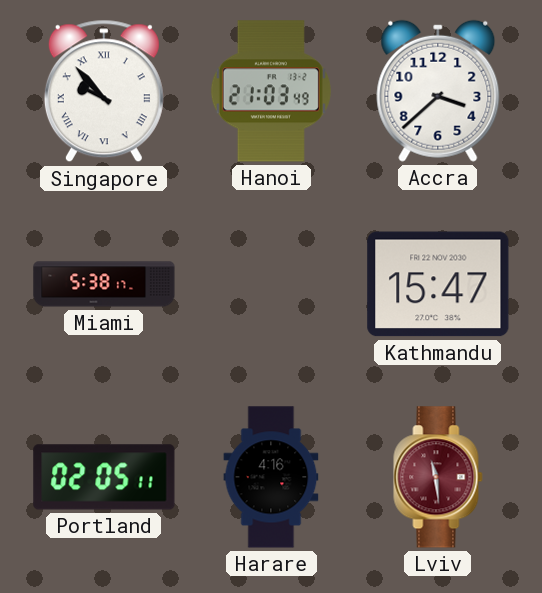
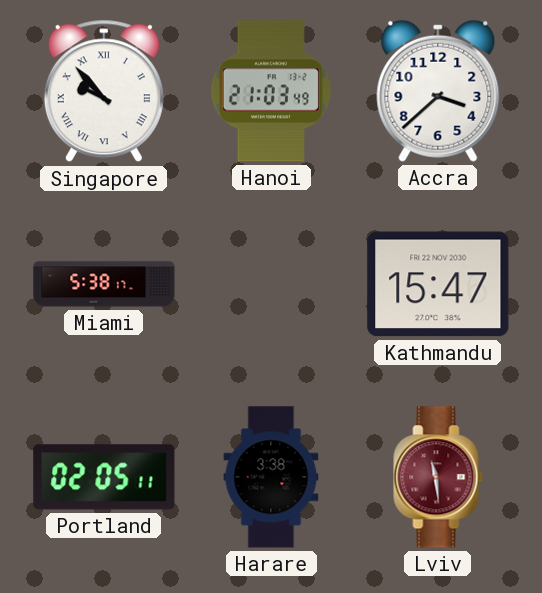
Harare: 4:16 -> 3:38 (271, 477)
